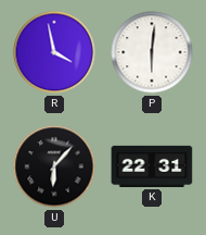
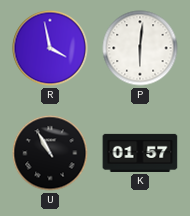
U: 6:07 -> 10:55 (50, 153)
K: 22:31 -> 01:57 (140, 153)
